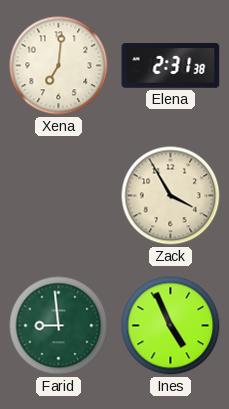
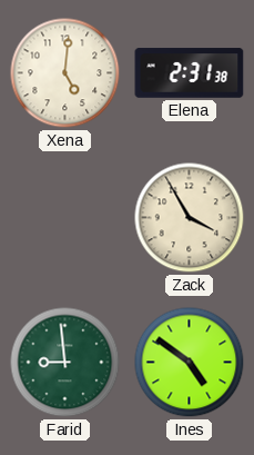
Xena: 7:01 -> 5:01 (65, 73)
Ines: 4:56 -> 4:51 (190, 363)
